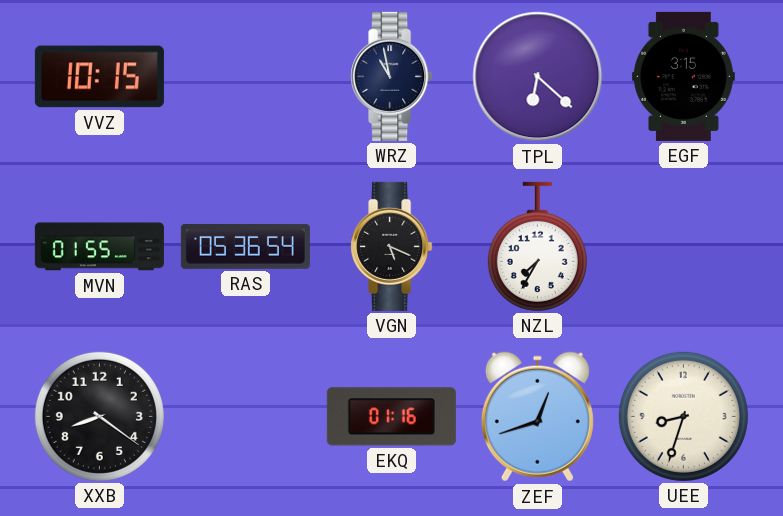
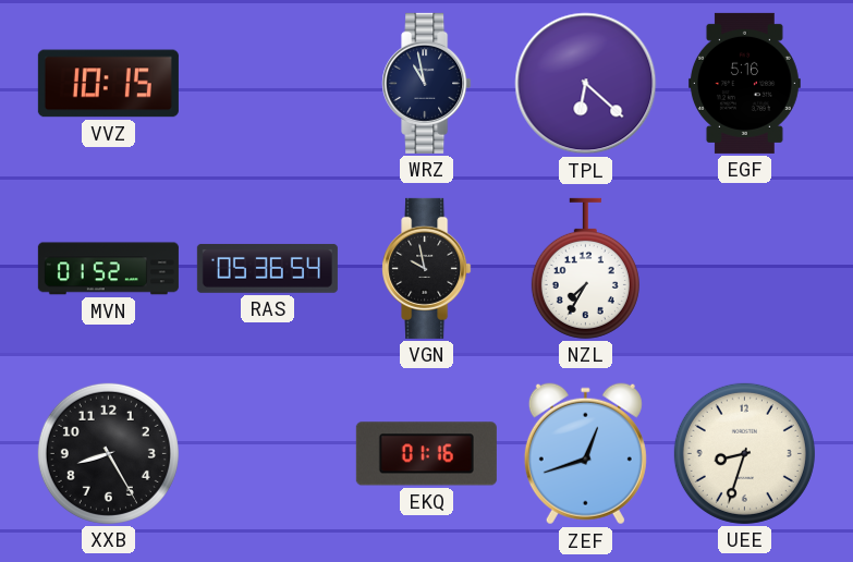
EGF: 3:15 -> 5:16 (744, 83)
MVN: 01:55 -> 01:52 (108, 269)
VGN: 5:19 -> 9:58 (427, 268)
XXB: 8:21 -> 8:25 (108, 453)
